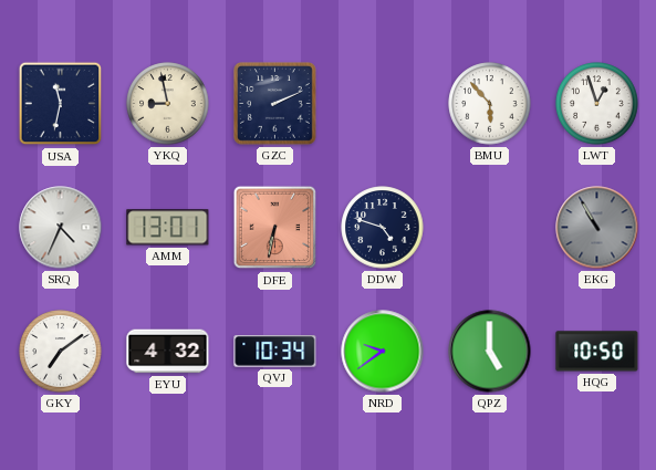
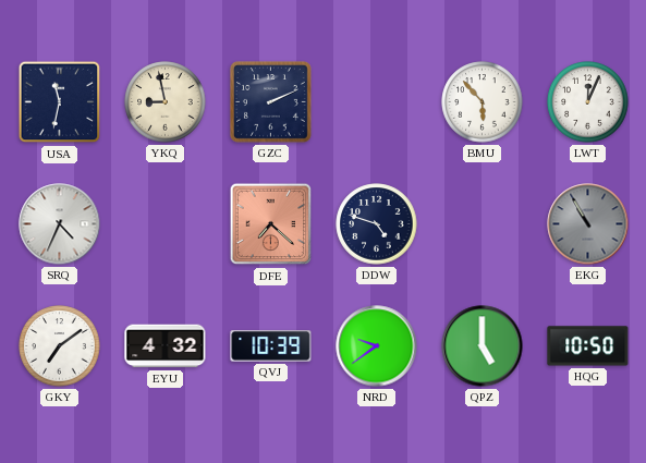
LWT: 12:57 -> 12:04 (588, 102)
AMM: 13:01 -> none (168, 228)
DFE: 6:32 -> 7:22 (271, 224)
QVJ: 10:34 -> 10:39 (271, 346)
